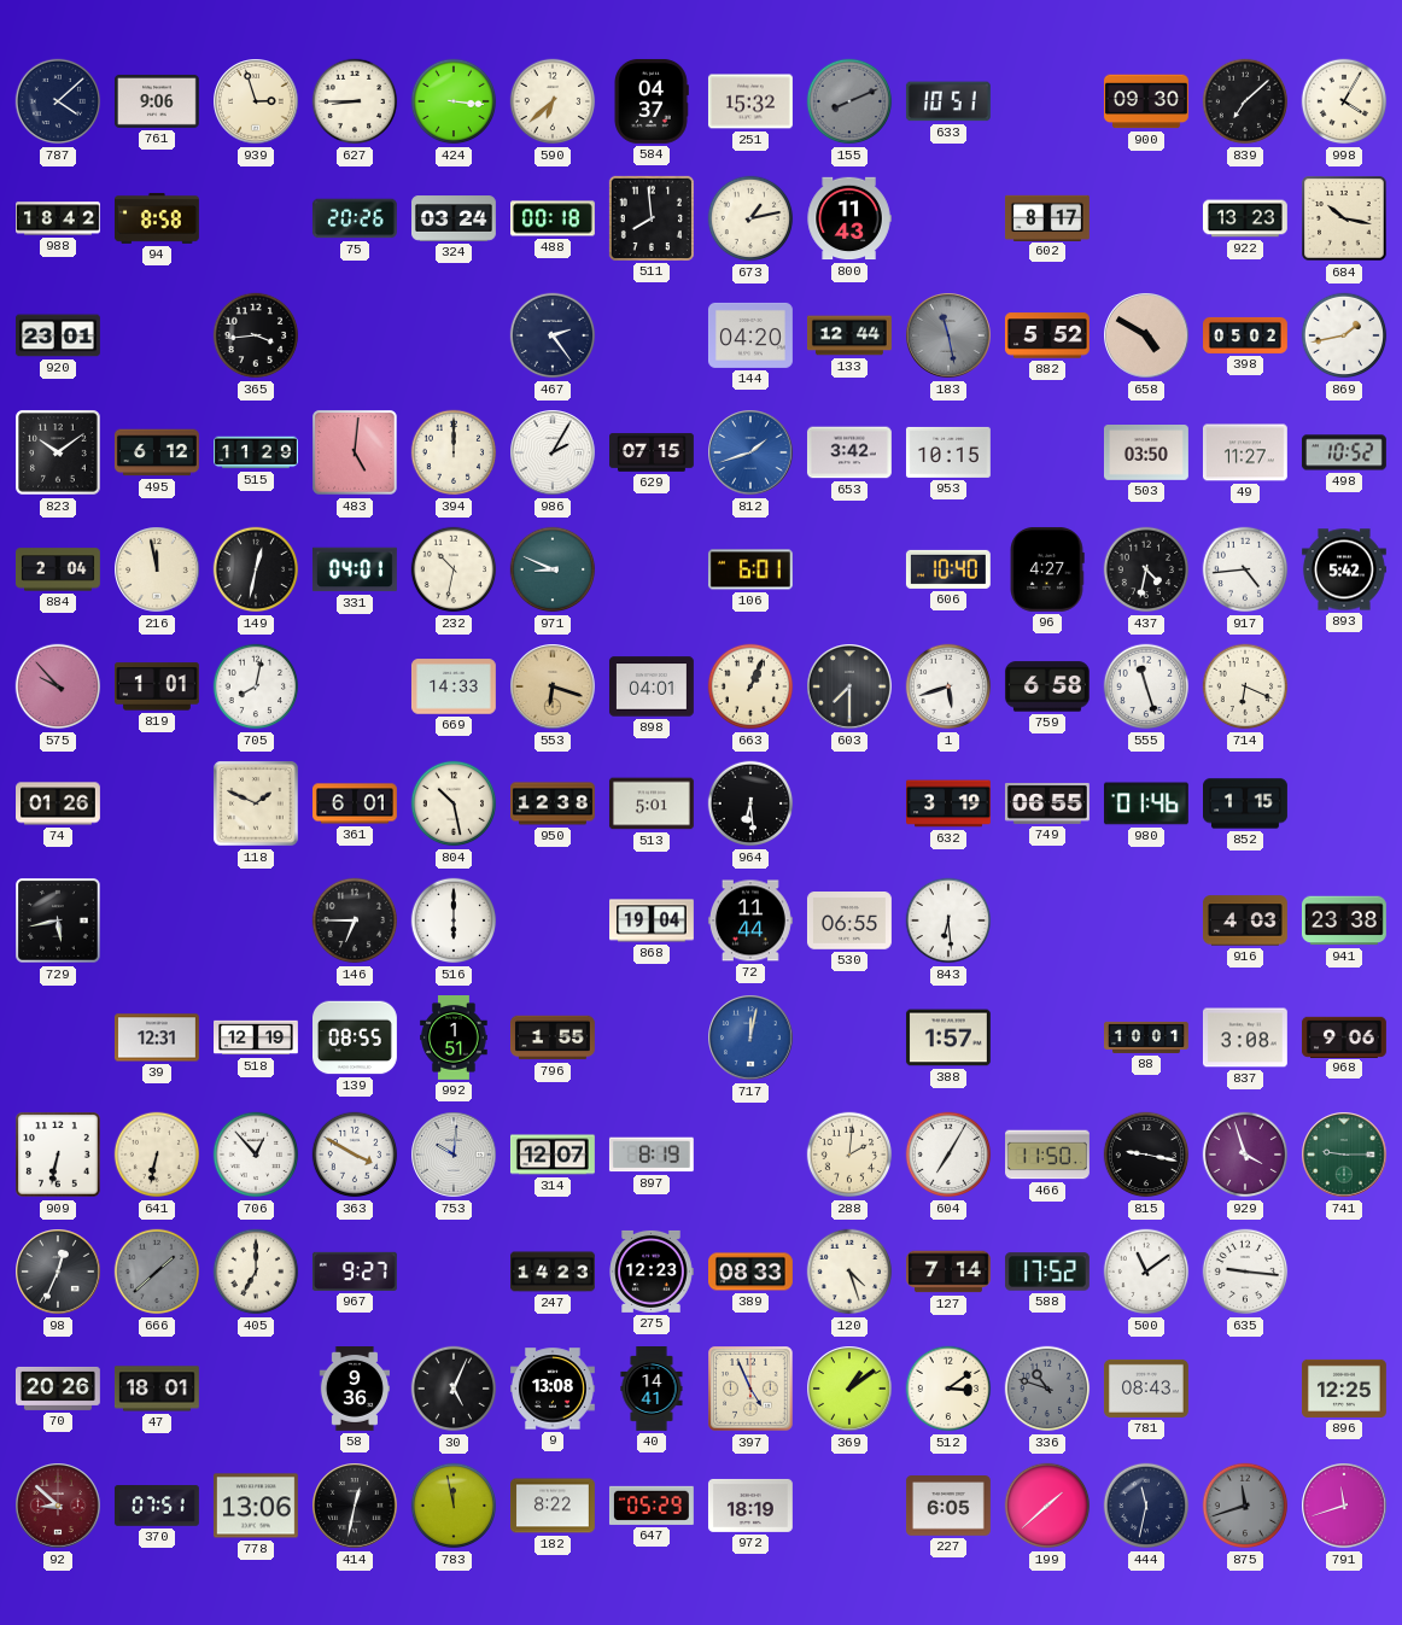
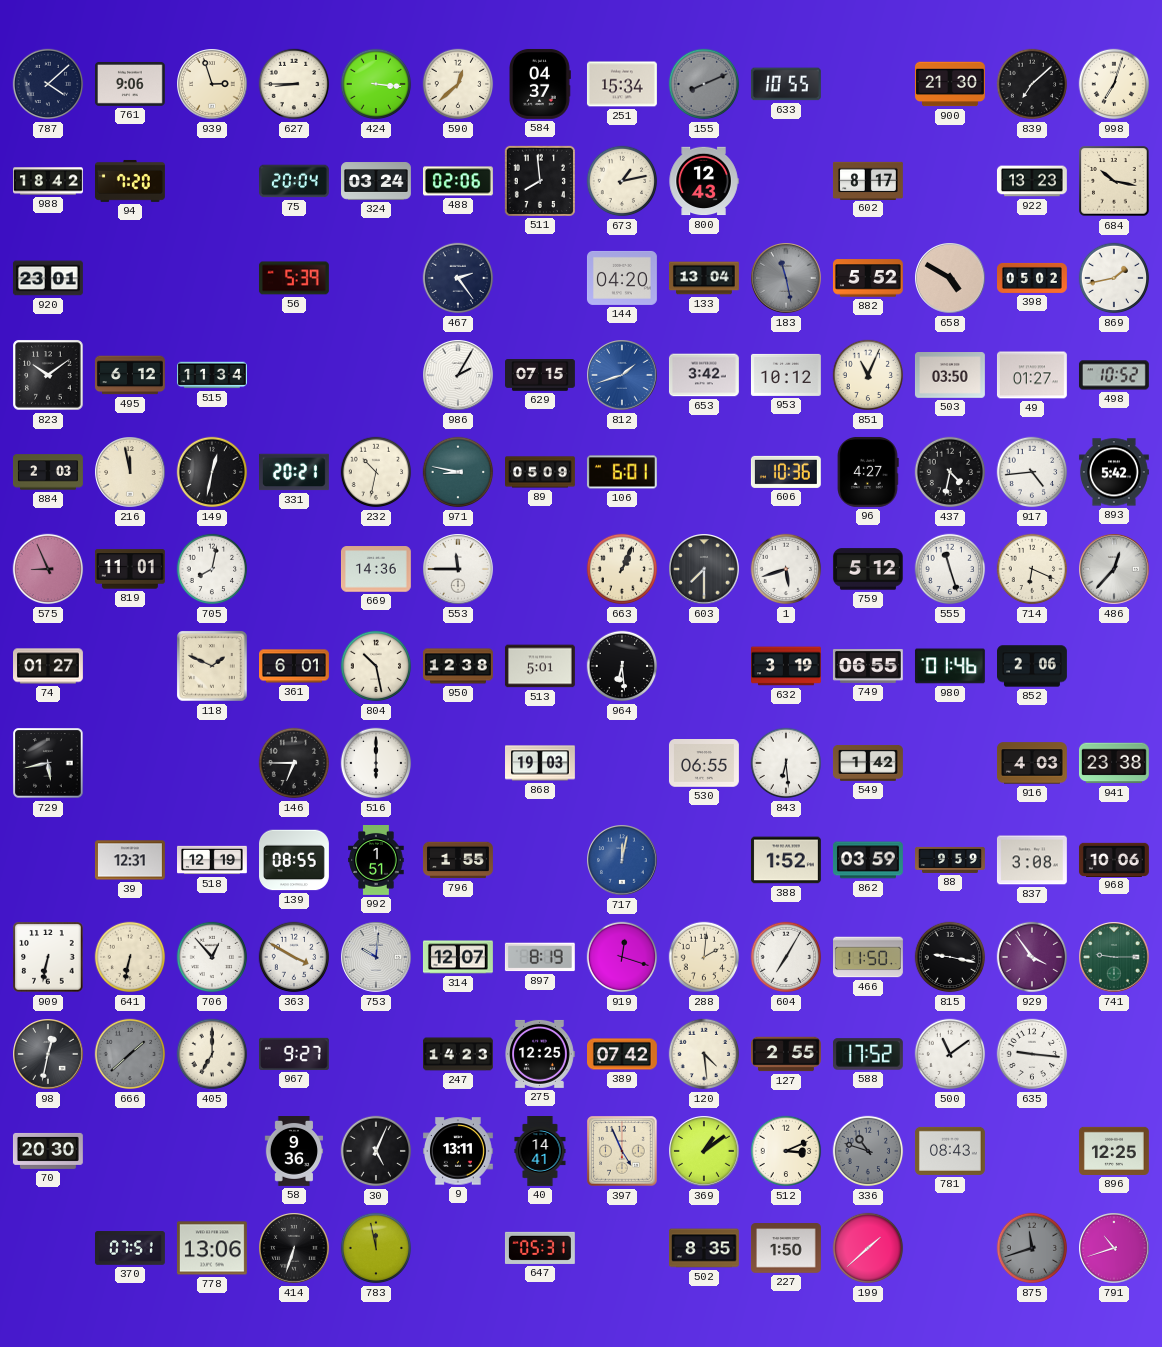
590: 6:38 -> 12:38 (458, 84)
251: 15:32 -> 15:34 (622, 84)
633: 10:51 -> 10:55 (786, 84)
900: 09:30 -> 21:30 (950, 84)
998: 4:05 -> 7:03 (1114, 84)
94: 8:58 -> 7:20 (130, 181)
75: 20:26 -> 20:04 (294, 181)
488: 00:18 -> 02:06 (459, 181)
800: 11:43 -> 12:43 (704, 181)
365: 3:44 -> none (256, 335)
56: none -> 5:39 (294, 278)
133: 12:44 -> 13:04 (705, 278)
515: 11:29 -> 11:34 (213, 375)
483: 5:01 -> none (355, 452)
394: 12:00 -> none (454, 452)
953: 10:15 -> 10:12 (786, 375)
851: none -> 11:04 (868, 375)
49: 11:27 -> 01:27 (1032, 375)
884: 2:04 -> 2:03 (49, 472)
331: 04:01 -> 20:21 (294, 472)
971: 8:49 -> 8:47 (458, 472)
89: none -> 05:09 (541, 472)
606: 10:40 -> 10:36 (786, 472)
575: 9:53 -> 8:56 (48, 569)
819: 1:01 -> 11:01 (130, 569)
669: 14:33 -> 14:36 (376, 569)
553: 6:18 -> 11:45 (458, 569)
553 dial: champagne -> white (458, 569)
898: 04:01 -> none (652, 686)
759: 6:58 -> 5:12 (868, 569)
486: none -> 12:37 (1114, 569)
74: 01:26 -> 01:27 (49, 666)
852: 1:15 -> 2:06 (1033, 666)
868: 19:04 -> 19:03 (541, 763)
72: 11:44 -> none (750, 920)
549: none -> 1:42 (868, 763)
388: 1:57 -> 1:52 (786, 860)
862: none -> 03:59 (868, 860)
88: 10:01 -> 9:59 (951, 860)
968: 9:06 -> 10:06 (1114, 859)
919: none -> 12:18 (622, 957)
929: 3:57 -> 3:54 (1032, 957)
98: 12:34 -> 12:32 (48, 1054)
275: 12:23 -> 12:25 (540, 1054)
389: 08:33 -> 07:42 (623, 1054)
120: 4:27 -> 4:29 (704, 1054)
127: 7:14 -> 2:55 (787, 1054)
70: 20:26 -> 20:30 (48, 1151)
47: 18:01 -> none (157, 1389)
9: 13:08 -> 13:11 (459, 1151)
512: 3:09 -> 3:11 (786, 1151)
92: 8:52 -> none (58, 1506)
414: 12:32 -> 6:33 (294, 1248)
182: 8:22 -> none (554, 1506)
647: 05:29 -> 05:31 (540, 1248)
972: 18:19 -> none (750, 1506)
502: none -> 8:35 (704, 1248)
227: 6:05 -> 1:50 (786, 1248)
444: 11:32 -> none (1146, 1506)
791: 11:42 -> 10:42 (1114, 1248)
